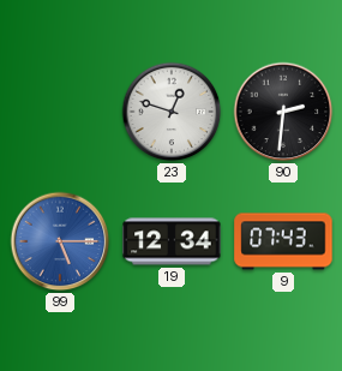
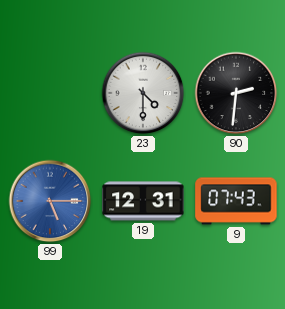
23: 12:48 -> 4:30 (143, 93)
19: 12:34 -> 12:31 (143, 201)
